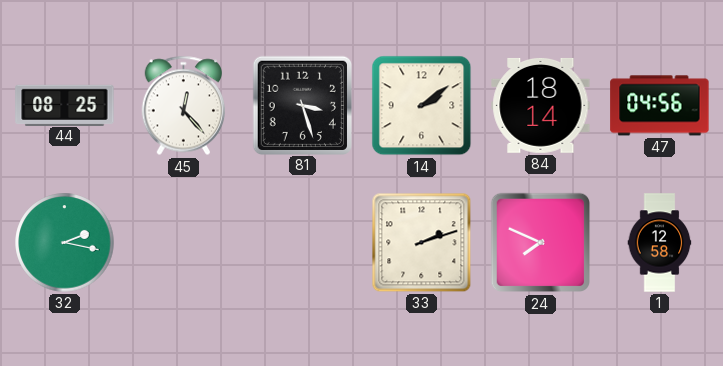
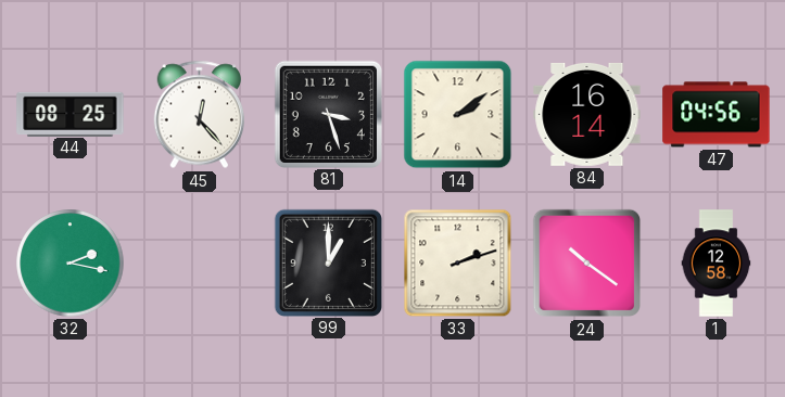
84: 18:14 -> 16:14 (587, 114)
99: none -> 1:00 (328, 262)
24: 7:49 -> 10:21 (587, 264)
